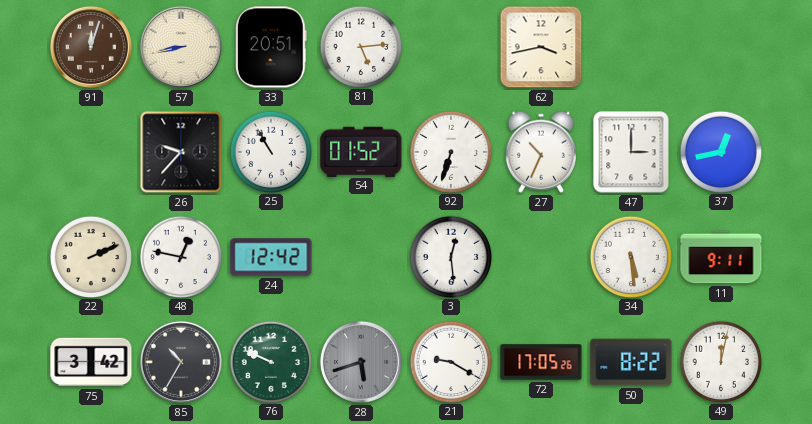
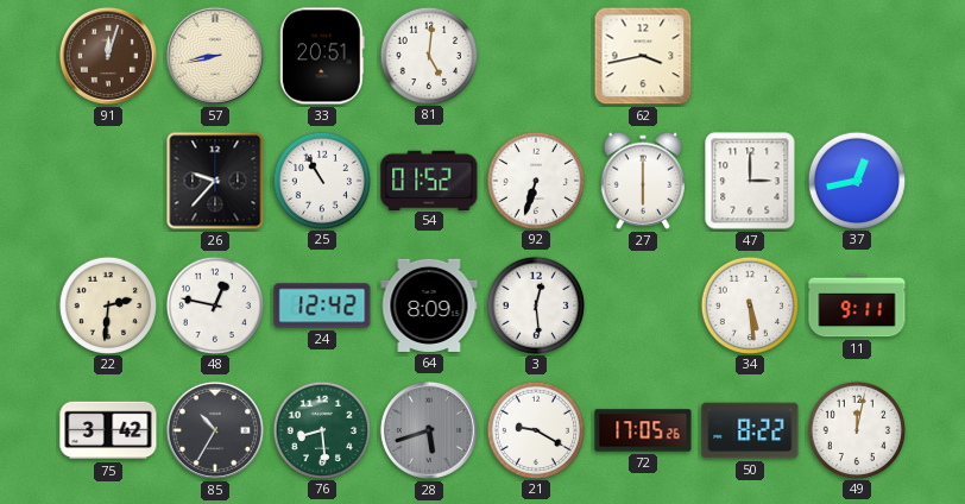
81: 5:14 -> 5:01 (429, 55)
27: 10:34 -> 6:00 (643, 181)
22: 2:11 -> 2:31 (108, 304)
64: none -> 8:09 (429, 305)
76: 9:49 -> 8:29 (322, 429)
